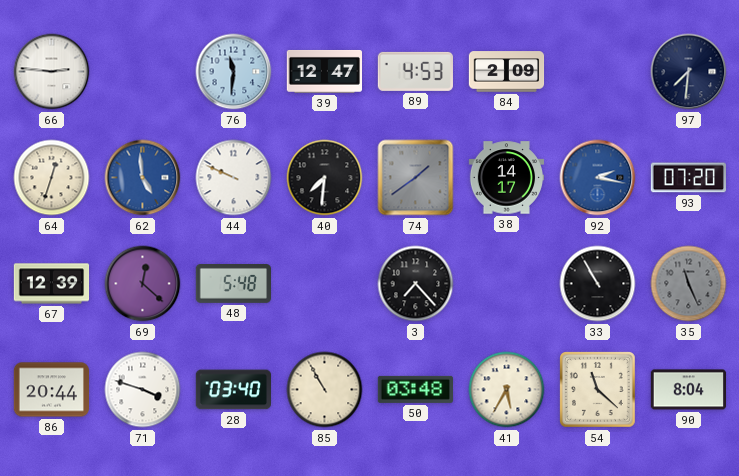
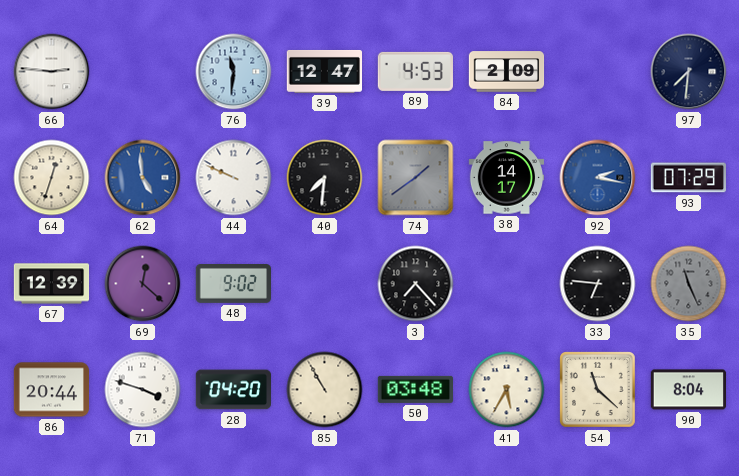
93: 07:20 -> 07:29 (688, 178)
48: 5:48 -> 9:02 (233, 284)
33: 10:55 -> 6:46 (598, 284)
28: 03:40 -> 04:20 (233, 390)
